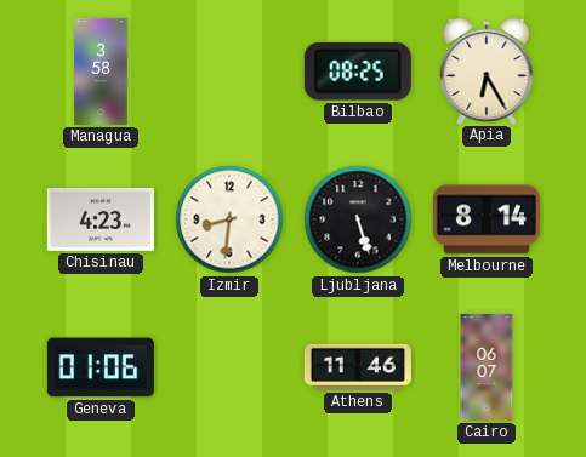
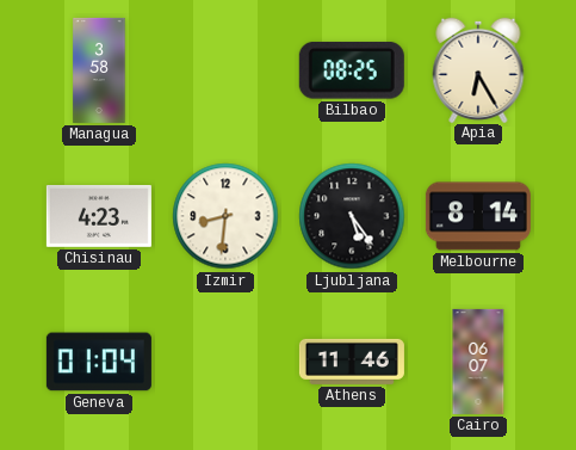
Ljubljana: 5:27 -> 5:24 (352, 216)
Geneva: 01:06 -> 01:04 (99, 362)
